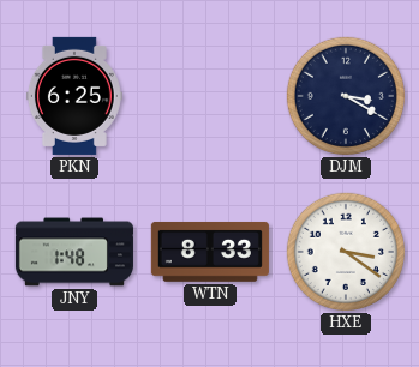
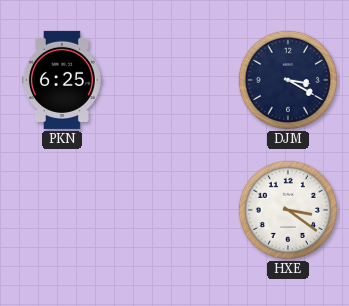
JNY: 1:48 -> none (74, 252)
WTN: 8:33 -> none (210, 252)
